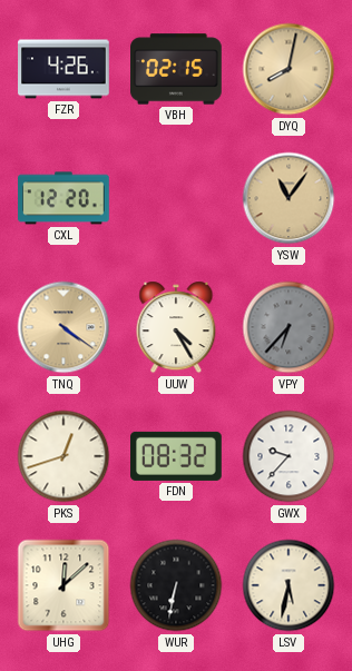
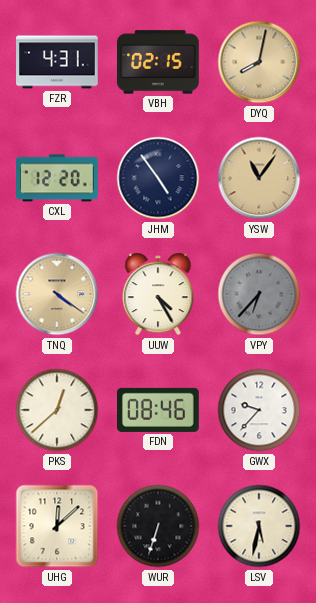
FZR: 4:26 -> 4:31 (57, 62)
JHM: none -> 4:54 (158, 178)
PKS: 12:42 -> 12:38 (57, 410)
FDN: 08:32 -> 08:46 (159, 410)
WUR: 6:32 -> 6:33 (158, 526)
